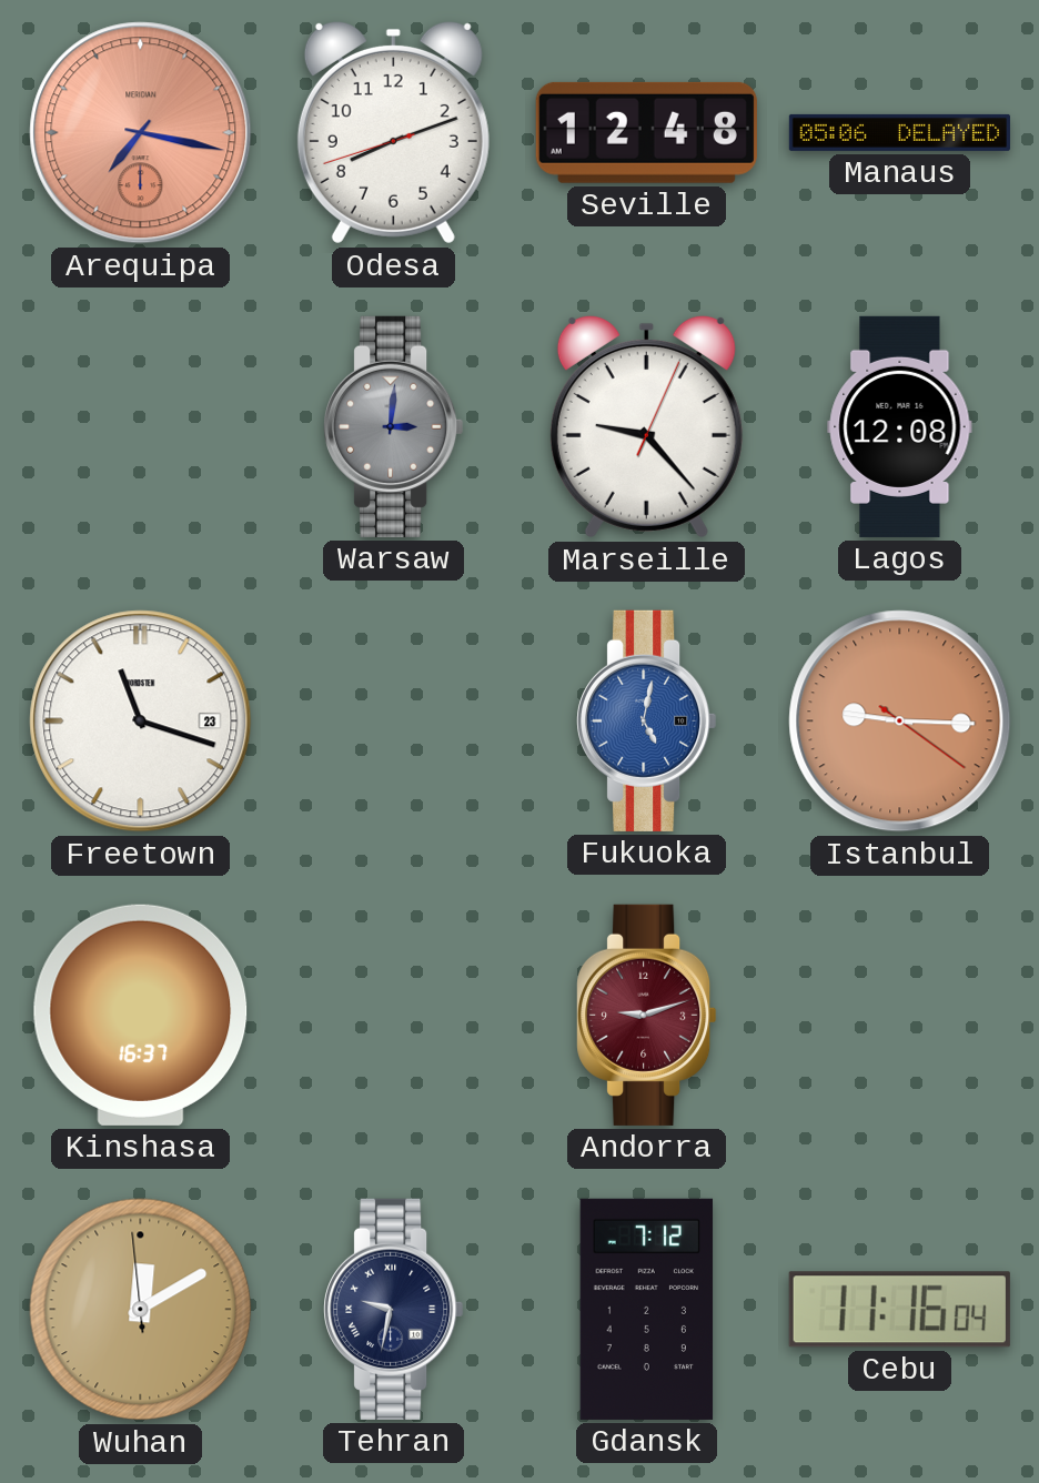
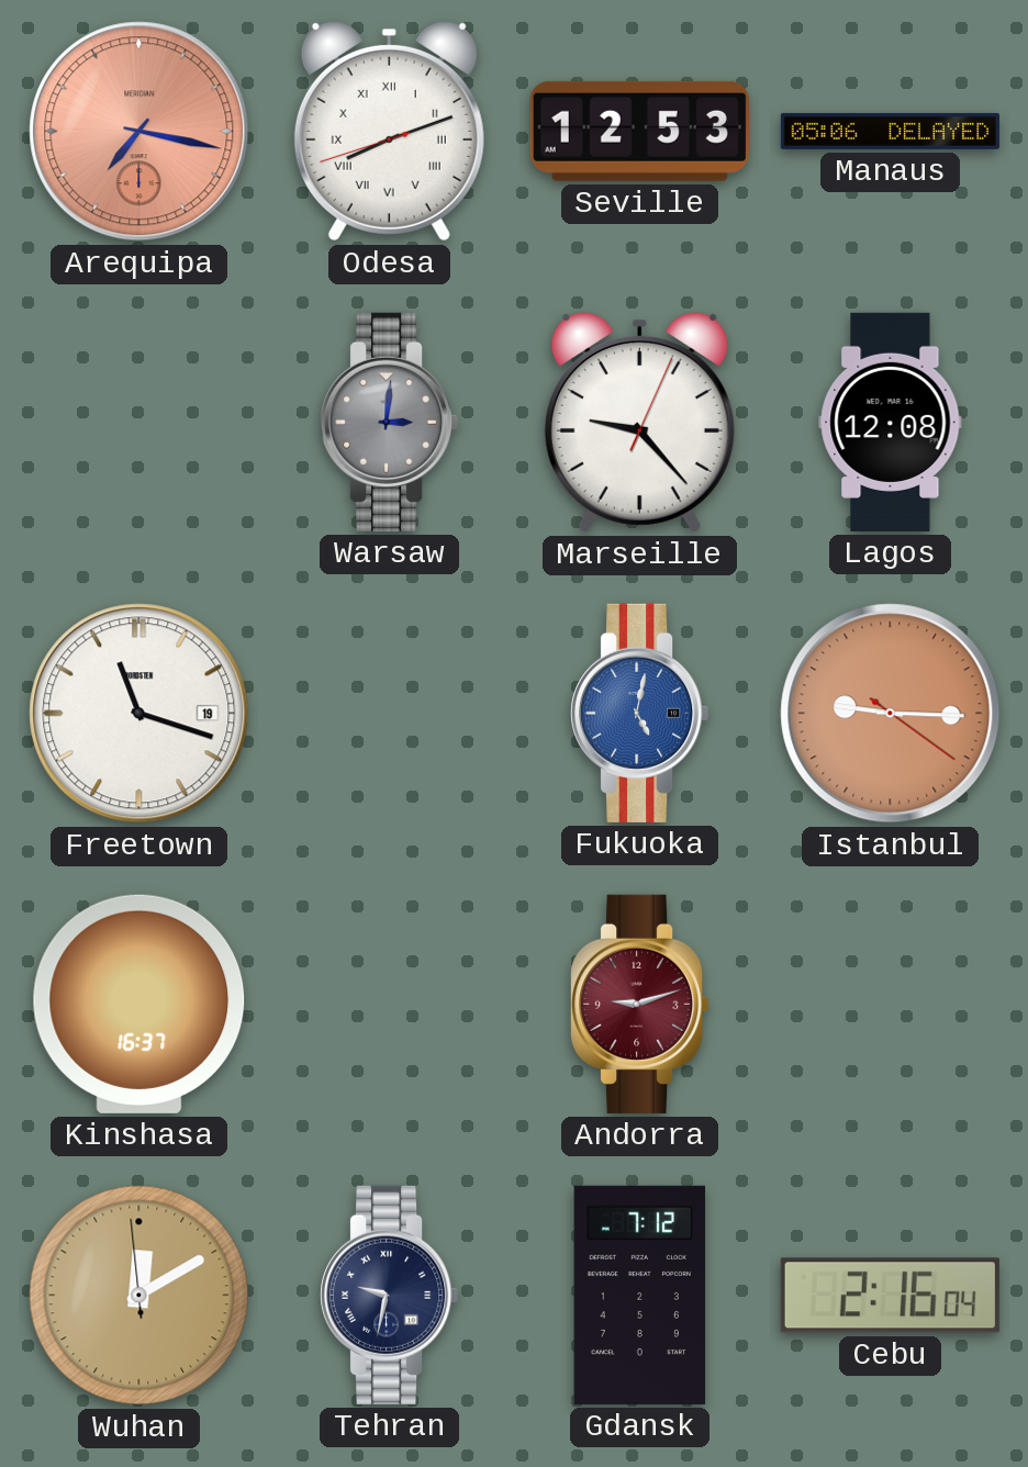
Odesa numerals: Arabic -> Roman (389, 131)
Seville: 12:48 -> 12:53 (639, 131)
Freetown date: 23 -> 19 (139, 714)
Cebu: 11:16 -> 2:16 (890, 1296)
